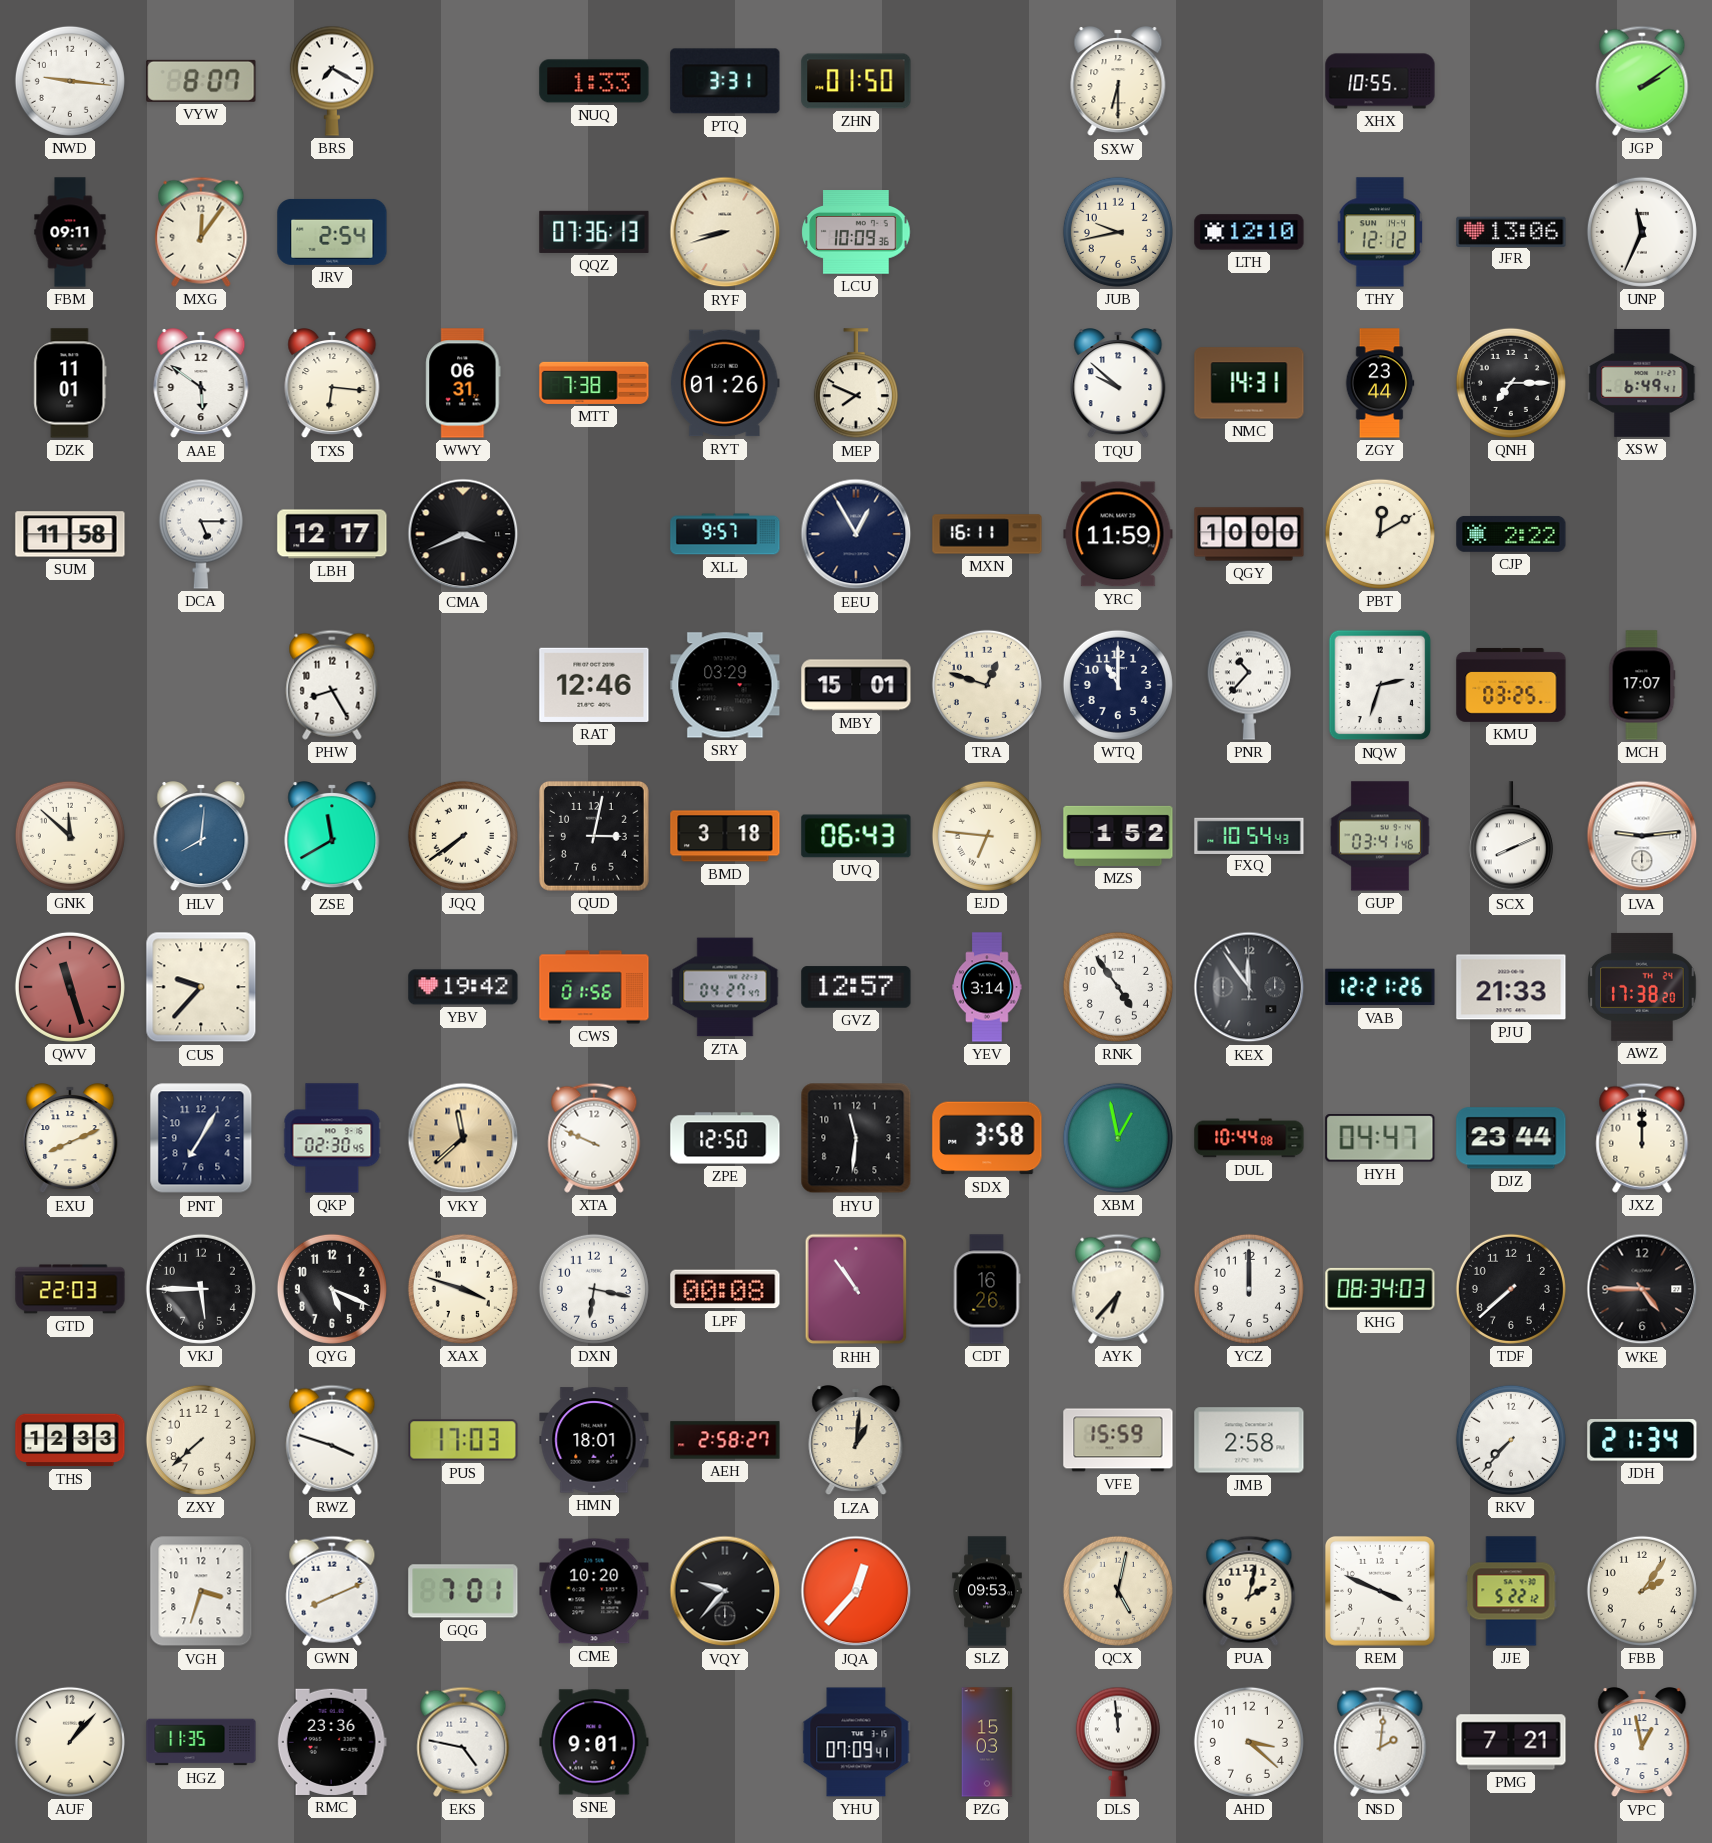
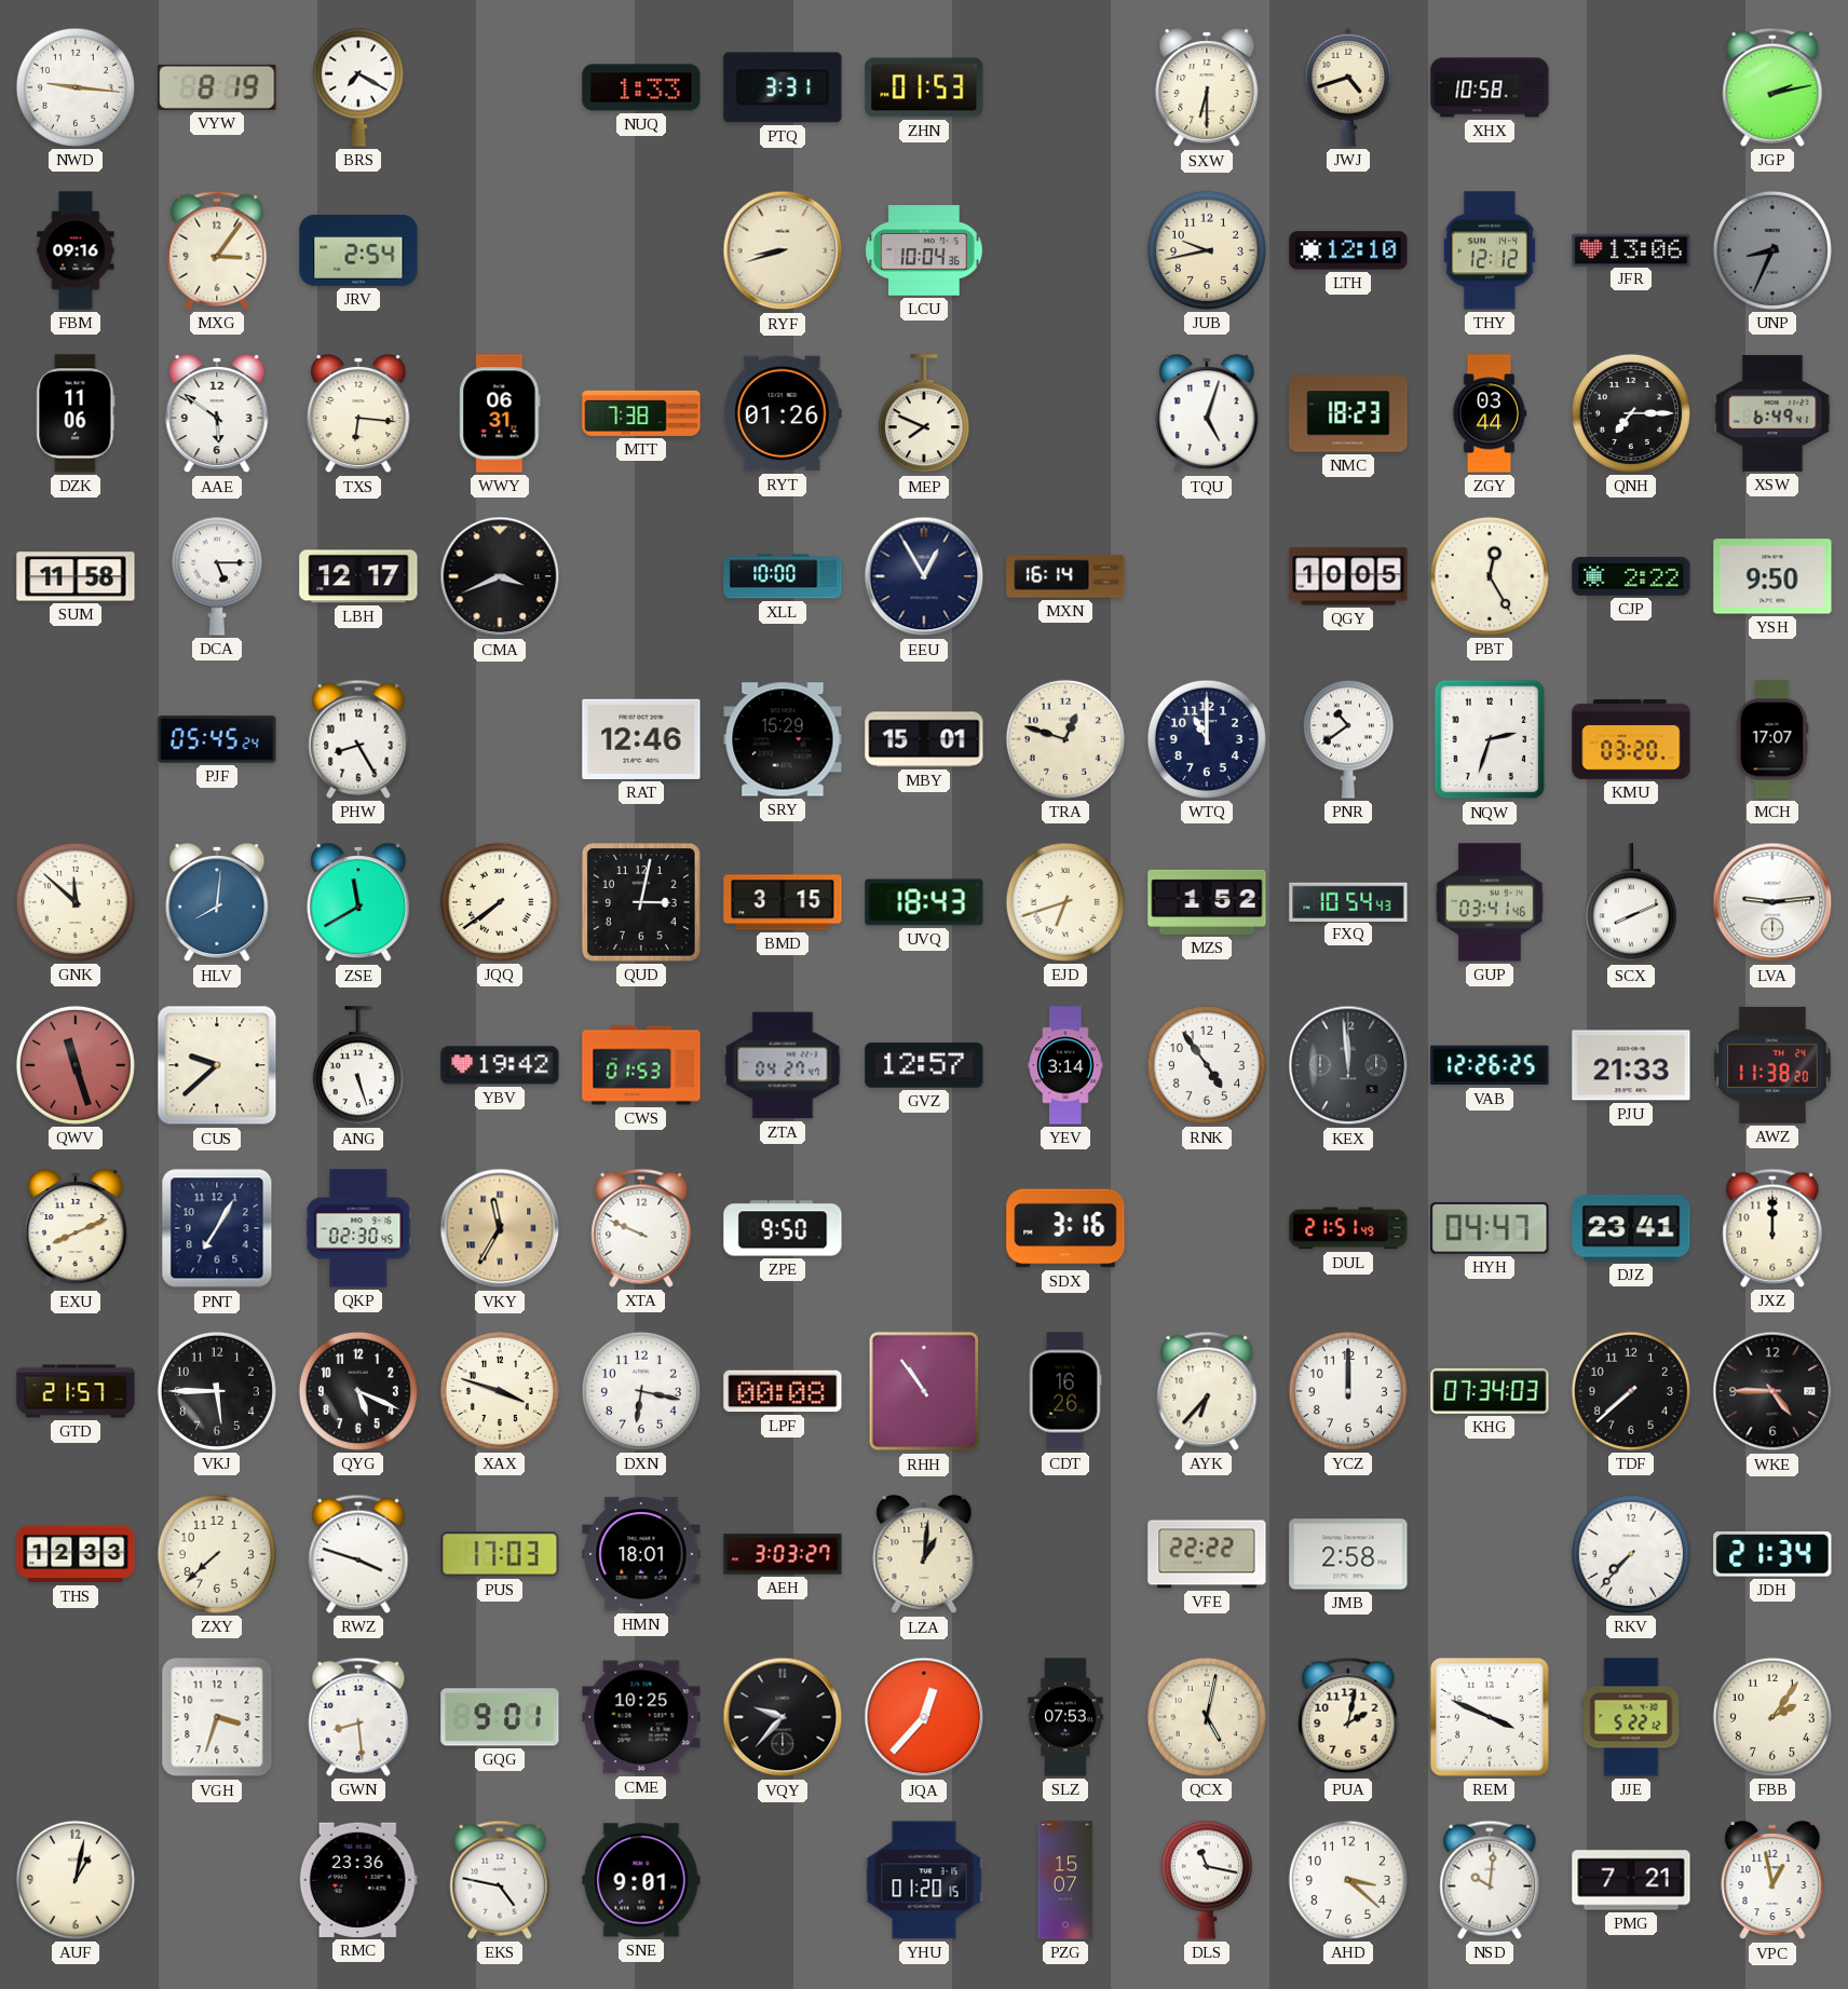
VYW: 8:07 -> 8:19 (217, 87)
ZHN: 01:50 -> 01:53 (924, 87)
JWJ: none -> 4:42 (1348, 87)
XHX: 10:55 -> 10:58 (1490, 87)
JGP: 2:09 -> 2:13 (1772, 87)
FBM: 09:11 -> 09:16 (76, 250)
MXG: 12:06 -> 3:06 (217, 250)
QQZ: 07:36 -> none (594, 232)
LCU: 10:09 -> 10:04 (924, 251)
UNP: 11:34 -> 8:34 (1772, 250)
UNP dial: white -> grey (1772, 250)
DZK: 11:01 -> 11:06 (76, 413)
TQU: 9:52 -> 5:03 (1207, 414)
NMC: 14:31 -> 18:23 (1348, 413)
ZGY: 23:44 -> 03:44 (1490, 413)
XLL: 9:57 -> 10:00 (783, 576)
MXN: 16:11 -> 16:14 (1065, 576)
YRC: 11:59 -> none (1118, 534)
QGY: 10:00 -> 10:05 (1348, 576)
PBT: 12:10 -> 12:25 (1490, 576)
YSH: none -> 9:50 (1772, 576)
PJF: none -> 05:45 (217, 739)
SRY: 03:29 -> 15:29 (783, 739)
PNR: 10:37 -> 10:39 (1348, 739)
KMU: 03:25 -> 03:20 (1631, 739)
BMD: 3:18 -> 3:15 (783, 902)
UVQ: 06:43 -> 18:43 (924, 902)
EJD: 6:46 -> 6:42 (1065, 902)
CUS: 9:37 -> 9:38 (217, 1065)
ANG: none -> 5:27 (358, 1066)
CWS: 01:56 -> 01:53 (641, 1065)
KEX: 11:54 -> 11:59 (1348, 1065)
VAB: 12:21 -> 12:26 (1490, 1065)
AWZ: 17:38 -> 11:38 (1772, 1065)
VKY: 11:38 -> 11:35 (500, 1228)
ZPE: 12:50 -> 9:50 (783, 1228)
HYU: 11:31 -> none (856, 1138)
SDX: 3:58 -> 3:16 (1065, 1228)
XBM: 12:58 -> none (1118, 1138)
DUL: 10:44 -> 21:51 (1348, 1228)
DJZ: 23:44 -> 23:41 (1631, 1228)
GTD: 22:03 -> 21:57 (76, 1391)
KHG: 08:34 -> 07:34 (1490, 1391)
AEH: 2:58 -> 3:03 (783, 1554)
VFE: 15:59 -> 22:22 (1207, 1554)
GWN: 8:11 -> 8:29 (358, 1717)
GQG: 7:01 -> 9:01 (500, 1717)
CME: 10:20 -> 10:25 (641, 1717)
SLZ: 09:53 -> 07:53 (1065, 1717)
AUF: 1:07 -> 1:02 (76, 1880)
HGZ: 11:35 -> none (201, 1742)
YHU: 07:09 -> 01:20 (924, 1880)
PZG: 15:03 -> 15:07 (1065, 1880)
DLS: 11:59 -> 11:17 (1207, 1880)
NSD: 2:01 -> 10:01 (1490, 1880)
